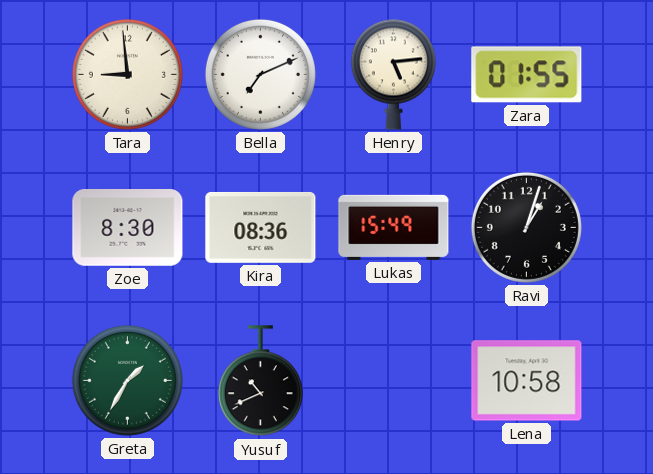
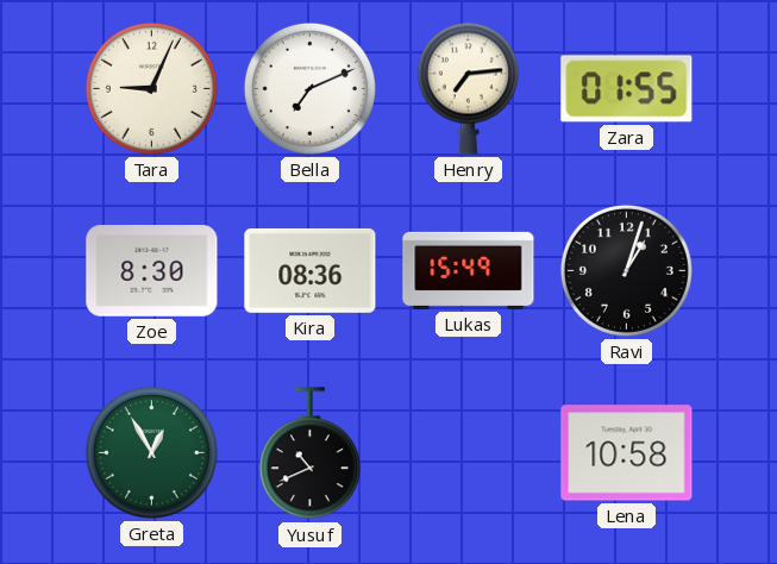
Tara: 8:59 -> 9:04 (151, 88)
Henry: 5:14 -> 7:14 (468, 88)
Greta: 1:35 -> 12:55 (151, 452)
